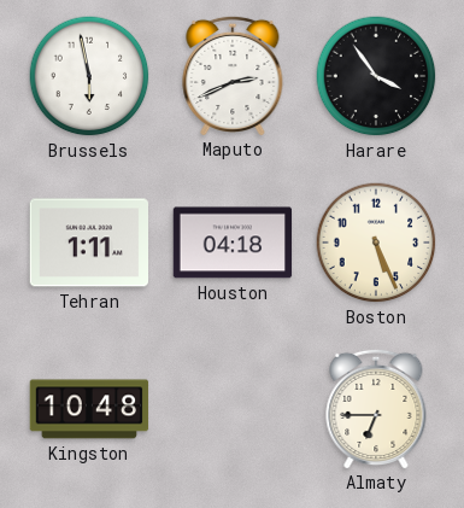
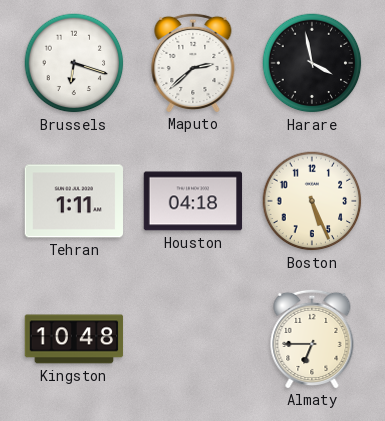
Brussels: 5:58 -> 6:18 (74, 63)
Maputo: 2:41 -> 2:38 (193, 62)
Harare: 3:54 -> 3:58 (312, 63)
